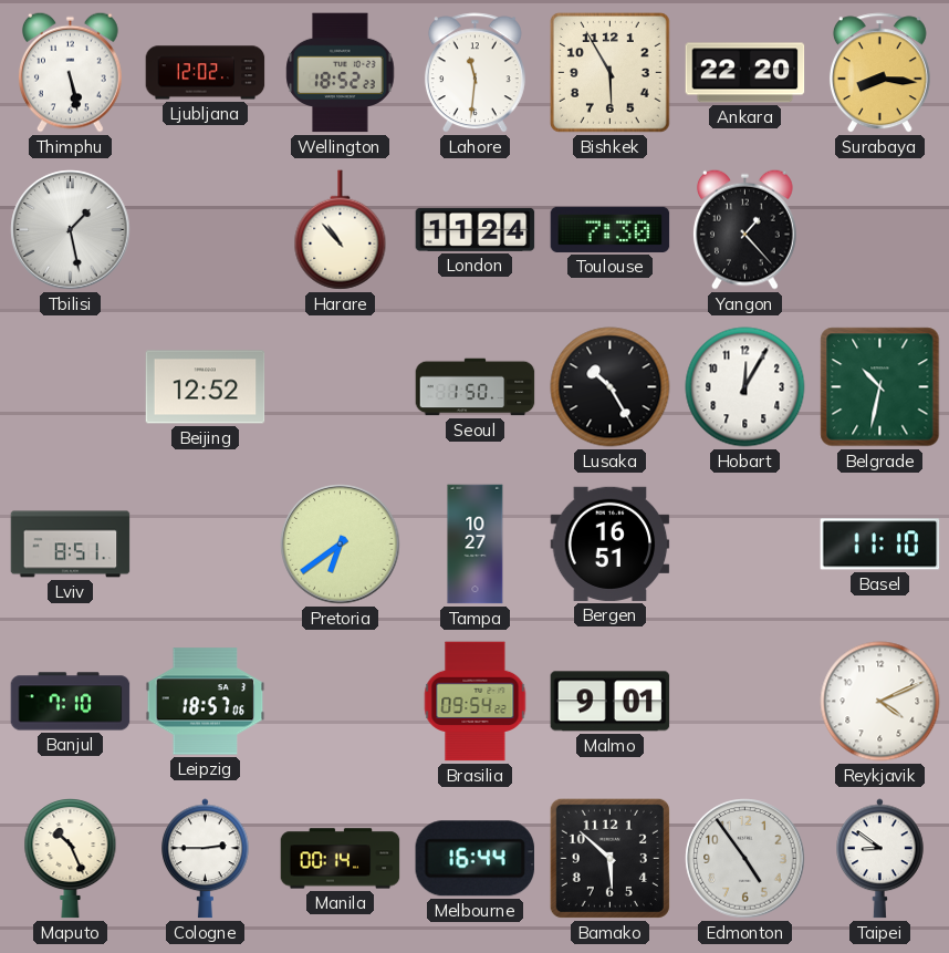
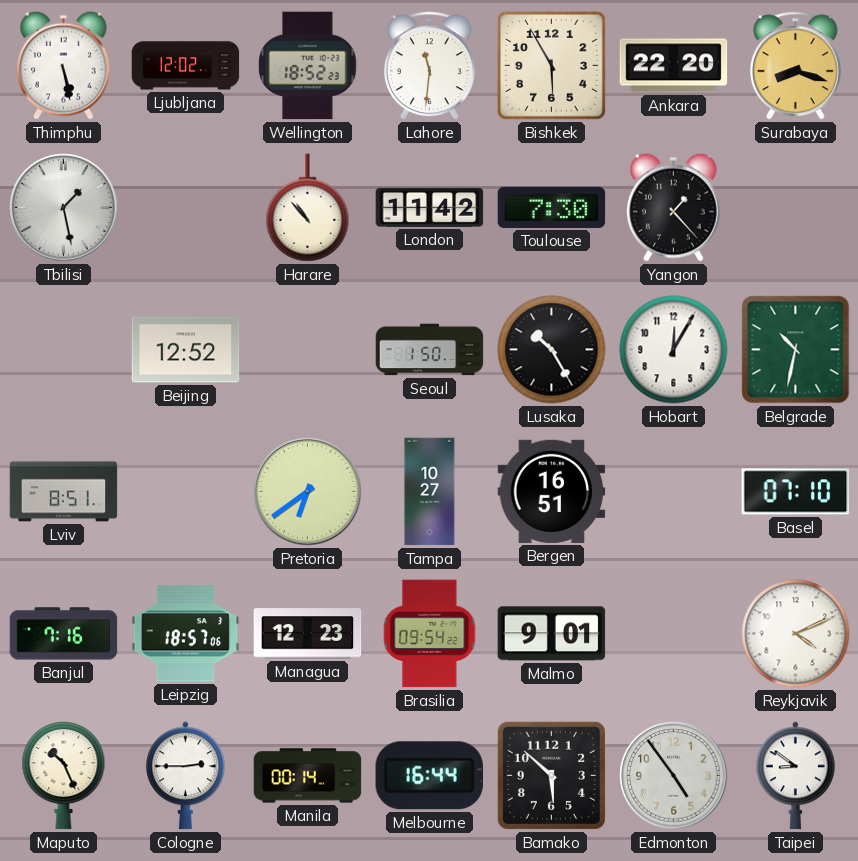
Surabaya: 8:16 -> 8:18 (795, 66)
London: 11:24 -> 11:42 (430, 207)
Basel: 11:10 -> 07:10 (796, 492)
Banjul: 7:10 -> 7:16 (64, 634)
Managua: none -> 12:23 (308, 634)
